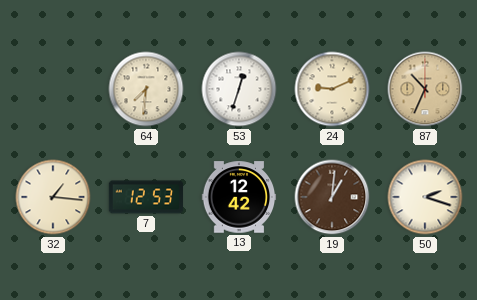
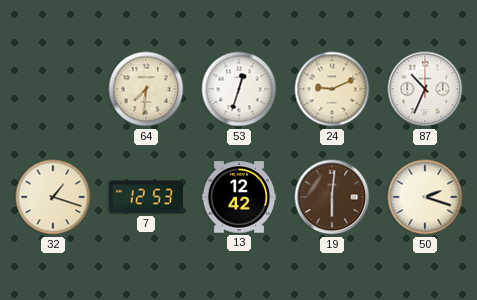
87 dial: champagne -> white (425, 89)
32: 1:16 -> 1:18 (53, 197)
19: 1:01 -> 6:01 (332, 197)
